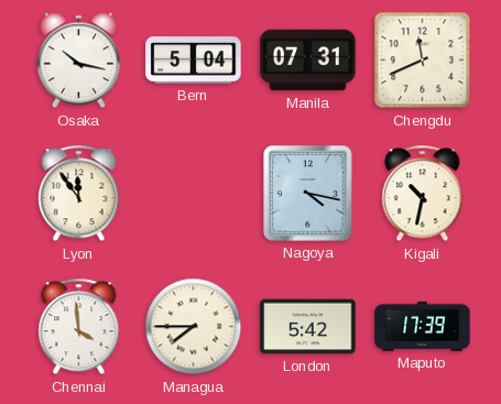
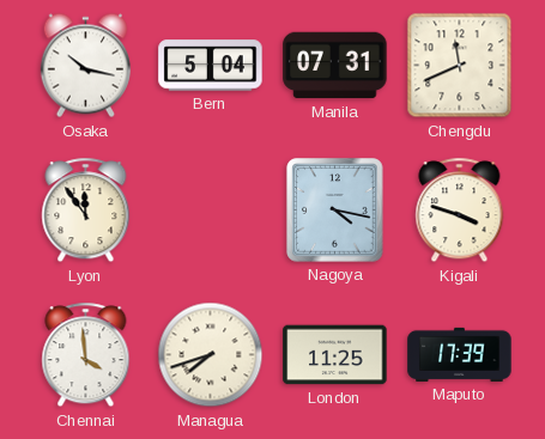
Kigali: 10:32 -> 3:48 (460, 211)
Managua: 7:45 -> 7:42 (211, 355)
London: 5:42 -> 11:25 (335, 355)
